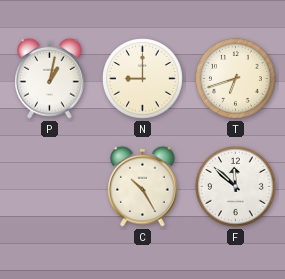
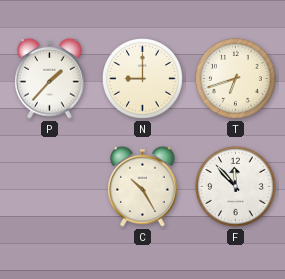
P: 1:02 -> 1:37 (50, 78)
F: 11:52 -> 11:53 (236, 187)
